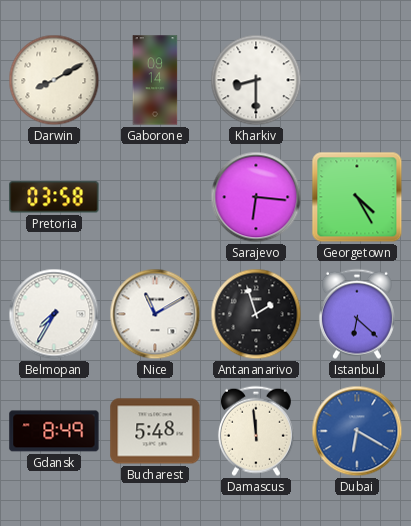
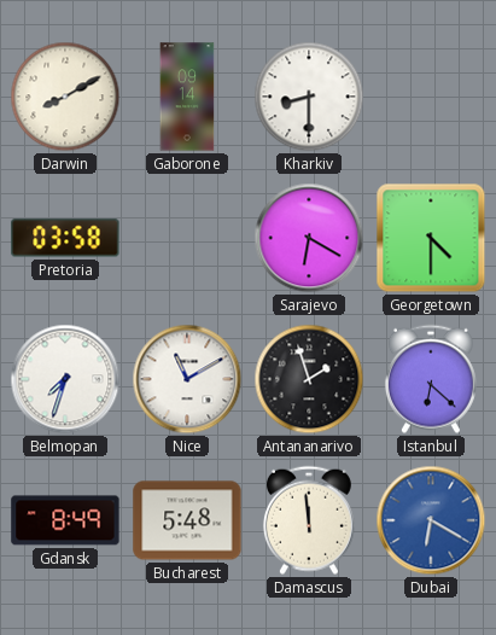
Sarajevo: 6:16 -> 6:20 (309, 238)
Georgetown: 4:25 -> 4:30 (431, 238)
Belmopan: 7:35 -> 7:33 (65, 379)
